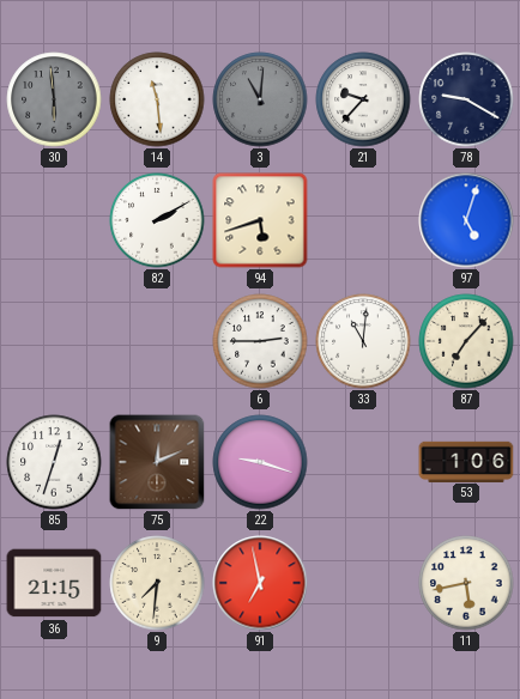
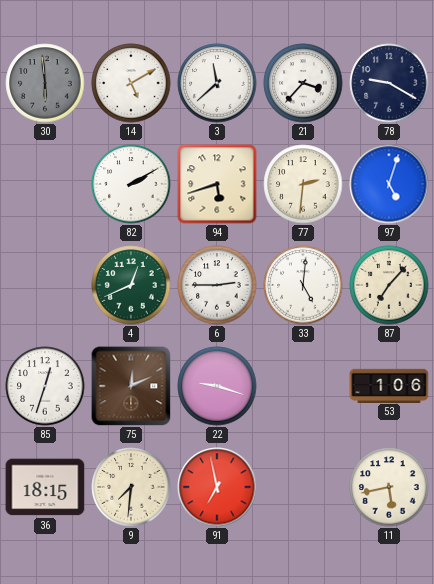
14: 11:29 -> 5:10 (131, 83)
3: 11:01 -> 11:38 (217, 83)
3 dial: grey -> white (217, 83)
21: 9:37 -> 3:37 (303, 83)
77: none -> 2:31 (303, 184)
4: none -> 12:41 (131, 285)
33: 11:01 -> 5:01 (303, 285)
36: 21:15 -> 18:15 (45, 487)
